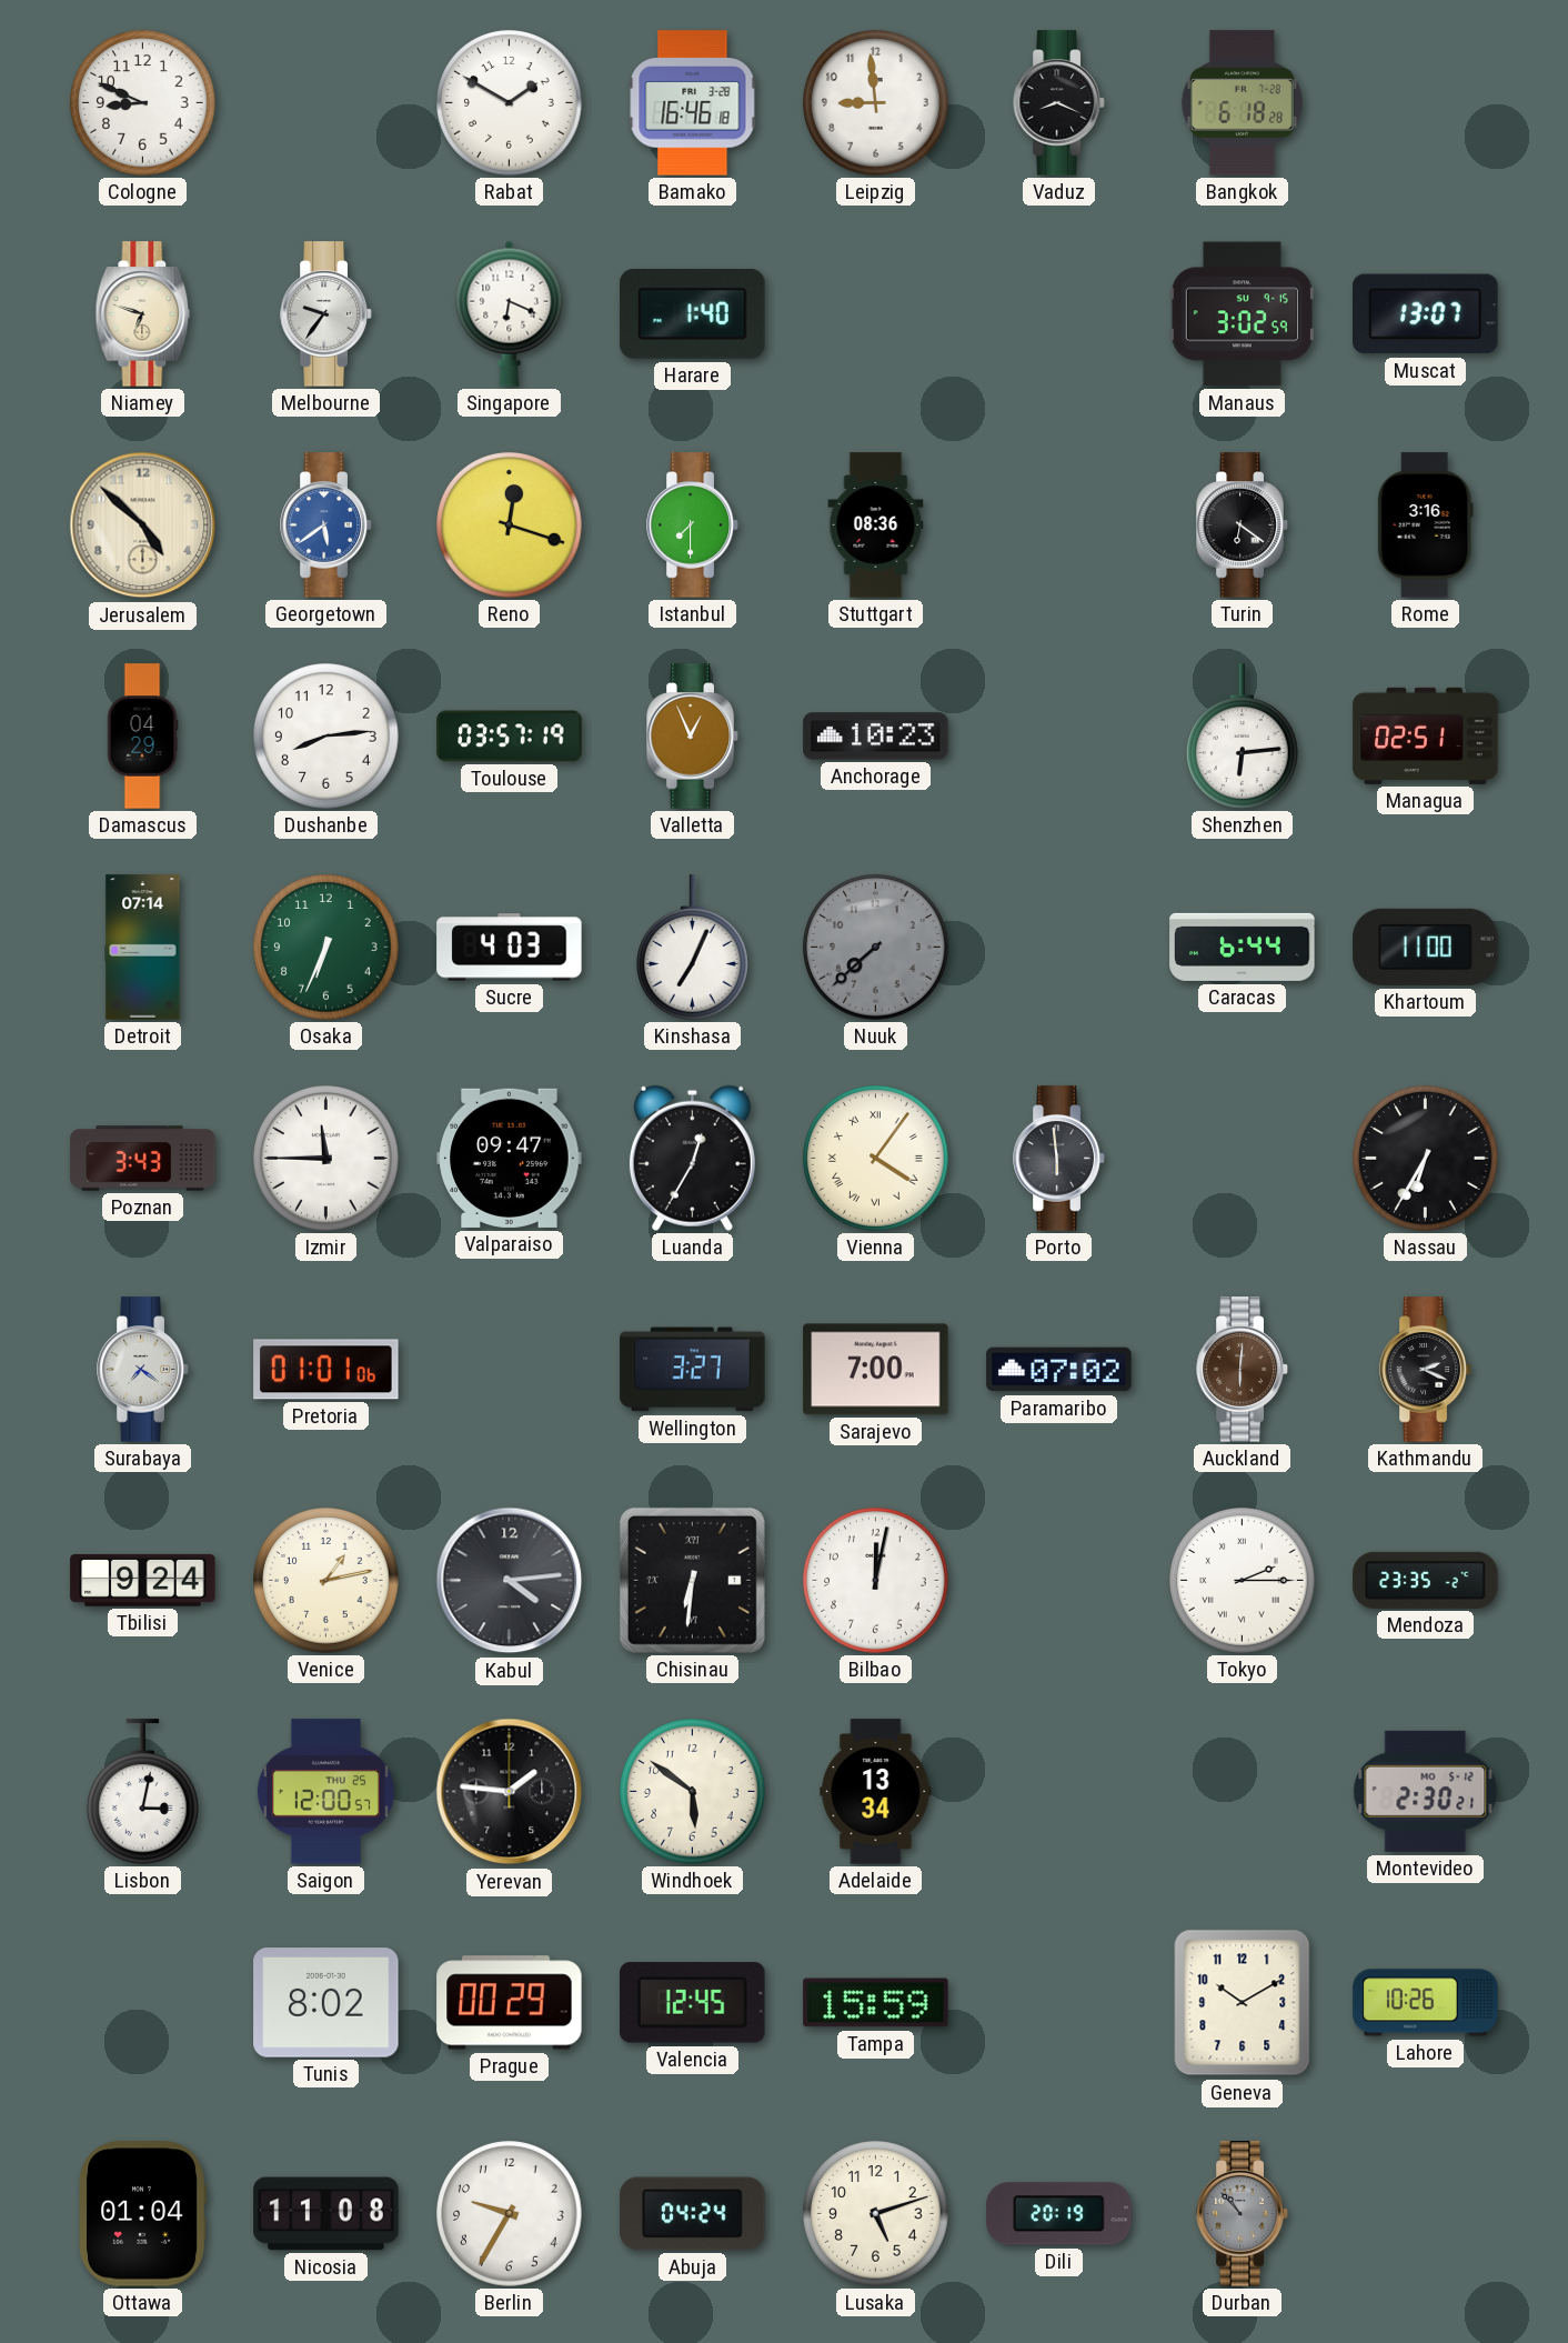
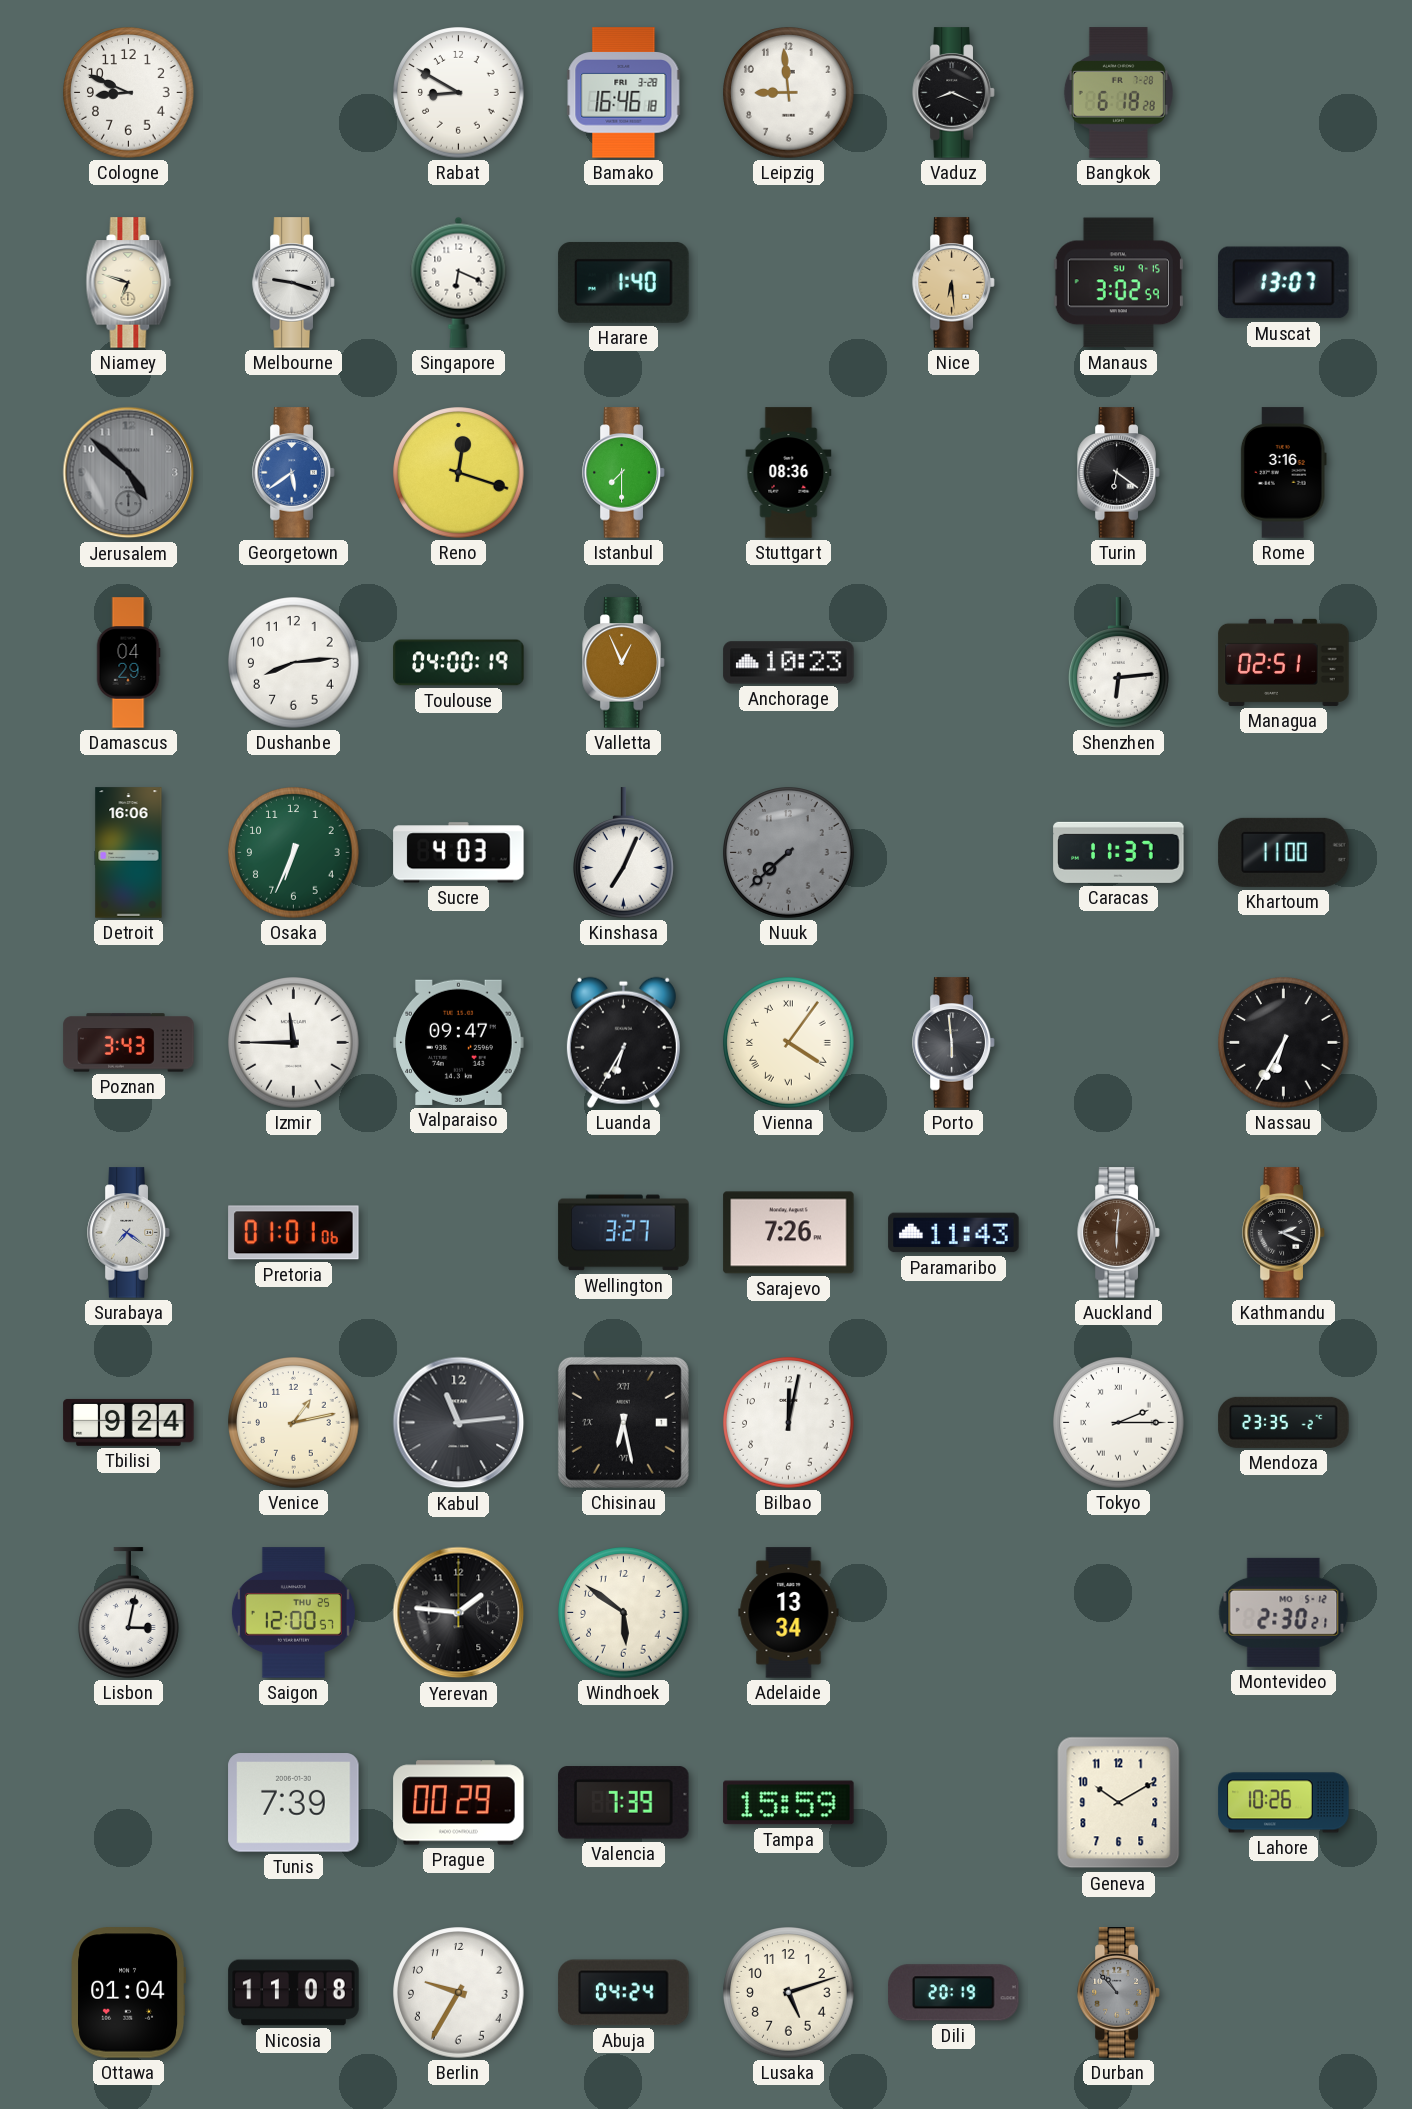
Rabat: 1:50 -> 8:50 (459, 93)
Melbourne: 9:36 -> 9:18 (294, 283)
Nice: none -> 6:29 (954, 283)
Jerusalem dial: cream -> grey (129, 473)
Toulouse: 03:57 -> 04:00 (459, 663)
Detroit: 07:14 -> 16:06 (129, 853)
Caracas: 6:44 -> 11:37 (1119, 852)
Luanda: 12:35 -> 6:35 (623, 1042)
Sarajevo: 7:00 -> 7:26 (789, 1233)
Paramaribo: 07:02 -> 11:43 (954, 1233)
Kabul: 4:14 -> 11:14 (459, 1423)
Chisinau: 6:31 -> 6:28 (623, 1422)
Tunis: 8:02 -> 7:39 (294, 1803)
Valencia: 12:45 -> 7:39 (624, 1803)
